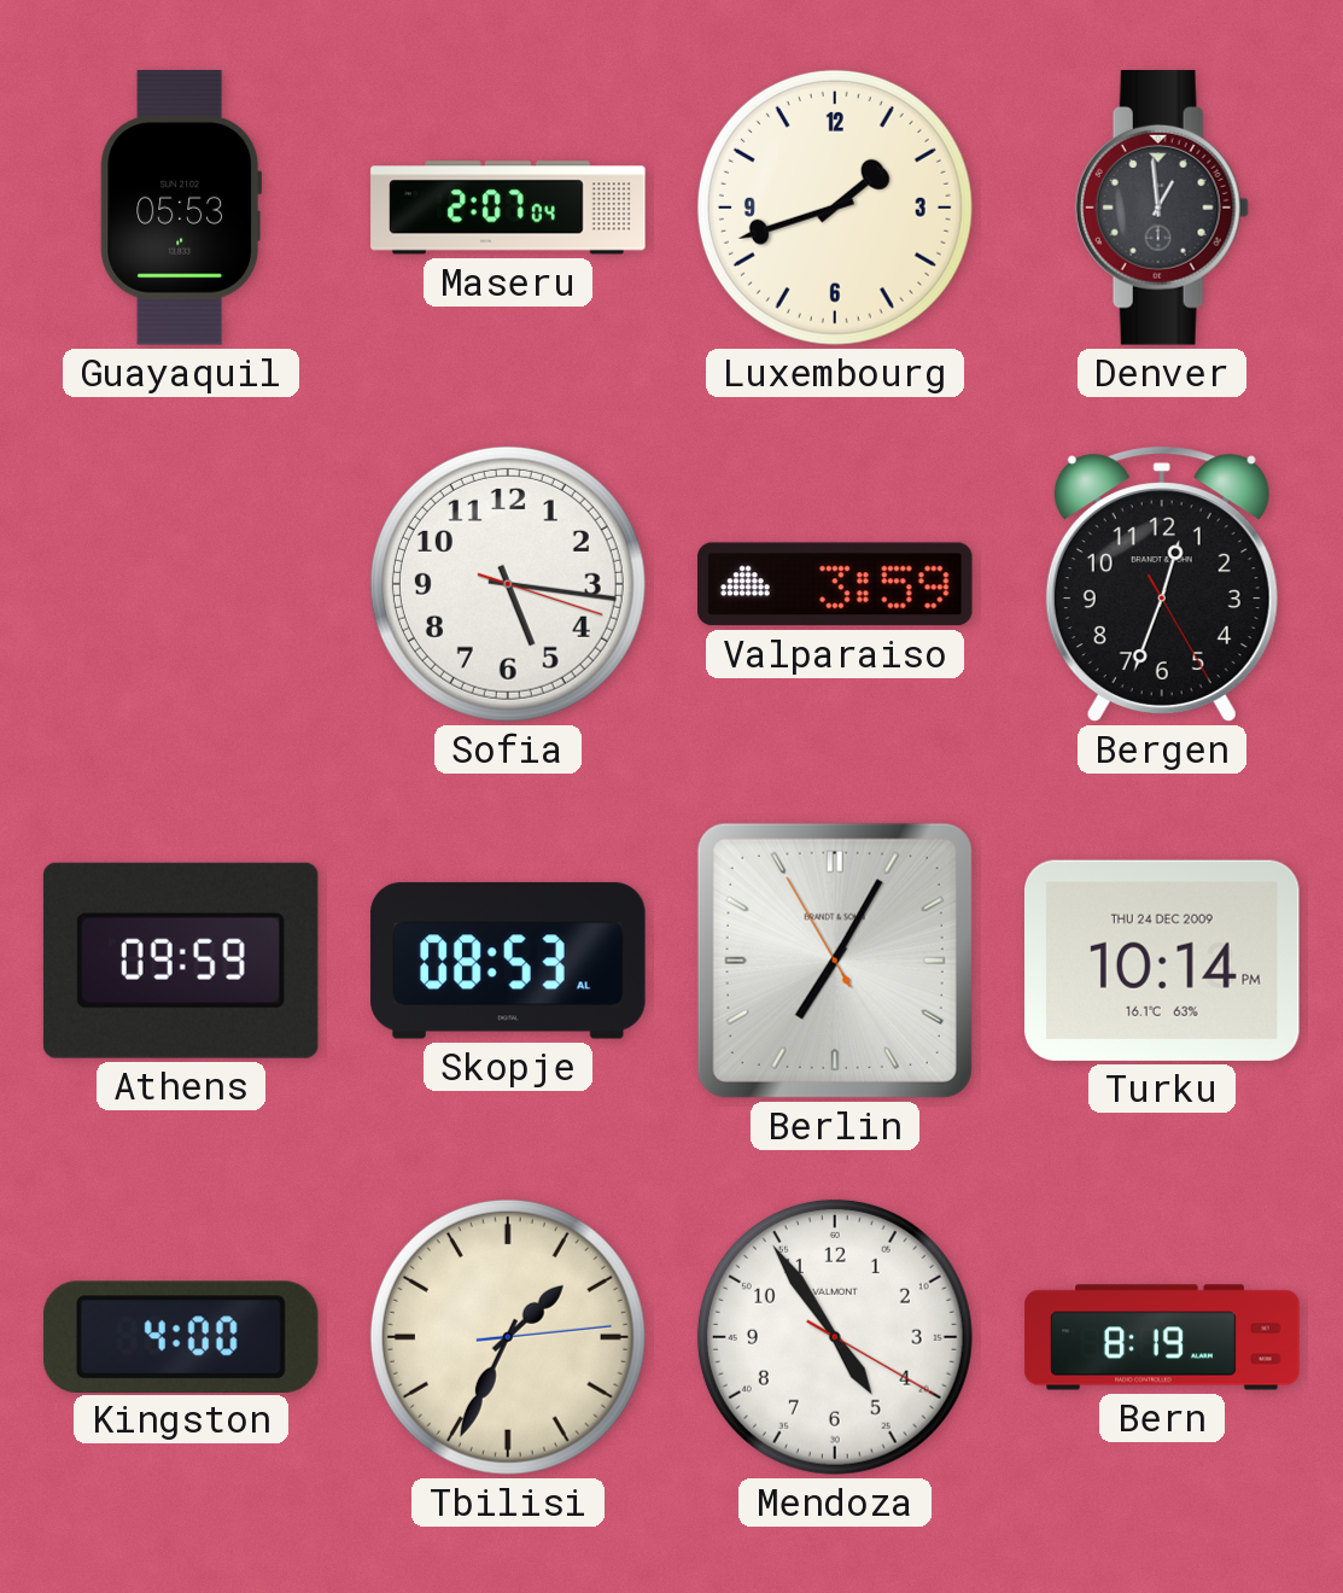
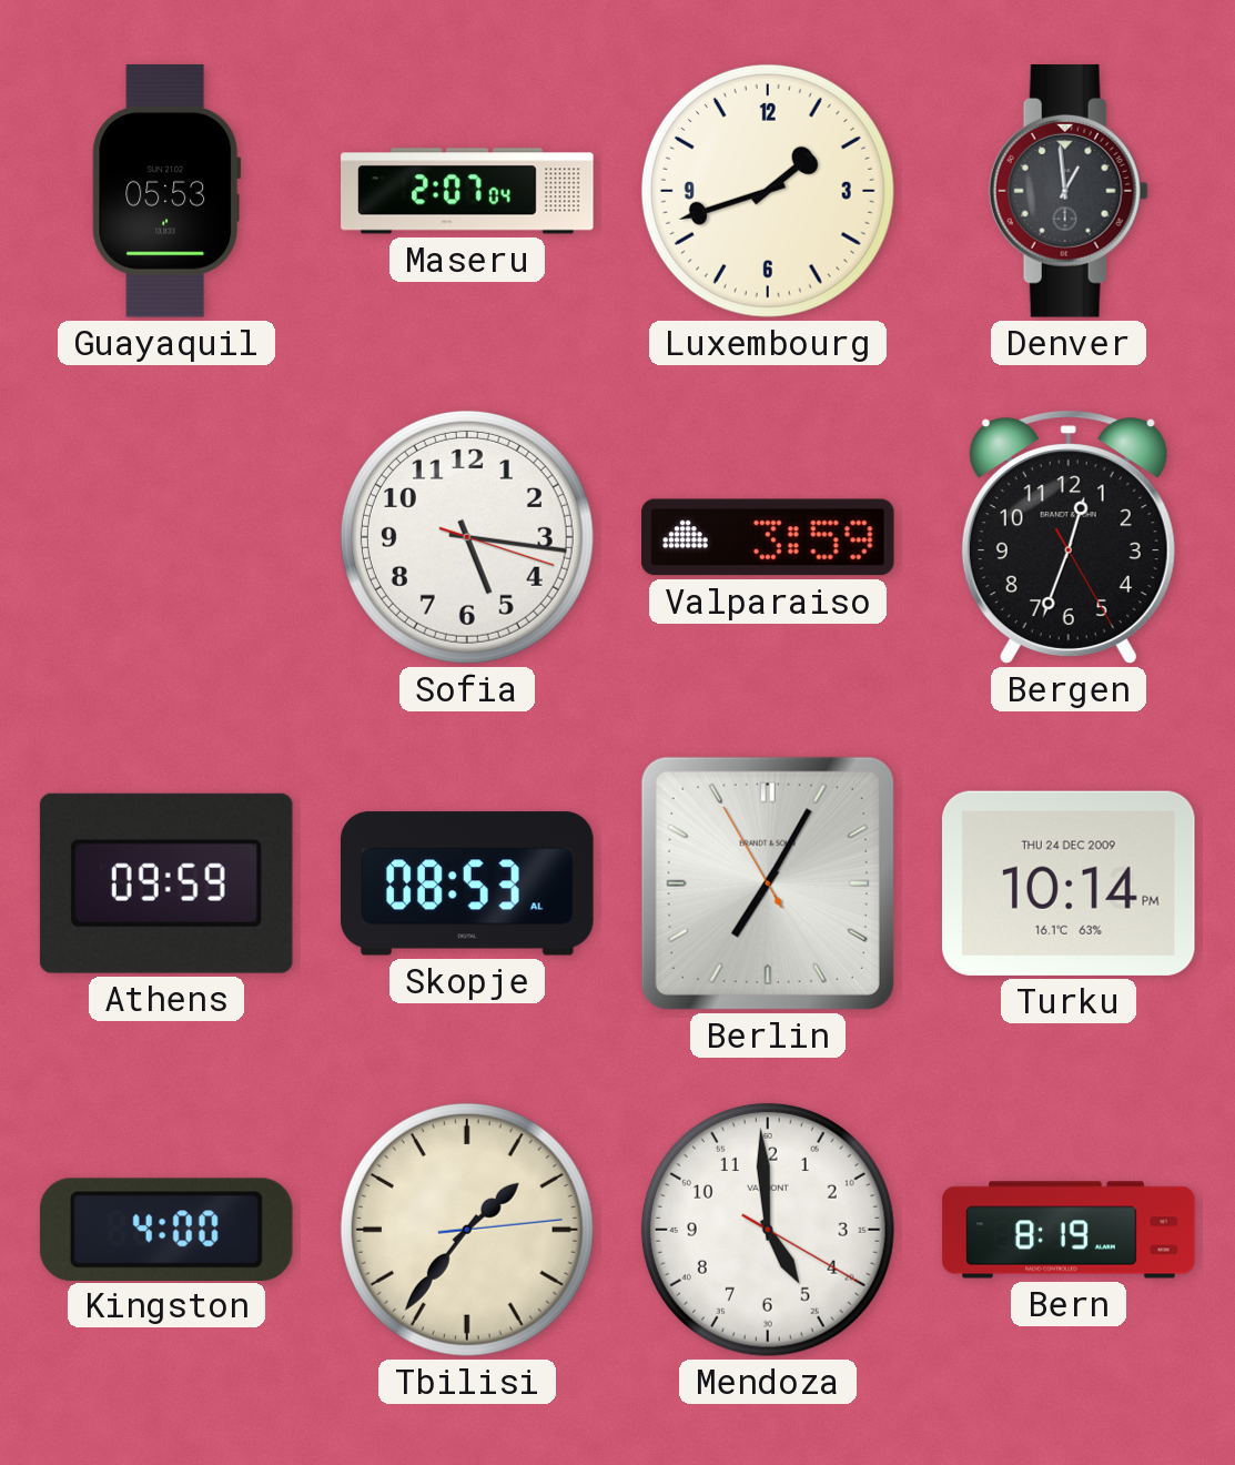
Tbilisi: 1:34 -> 1:36 (467, 1230)
Mendoza: 4:54 -> 4:59 (768, 1230)
